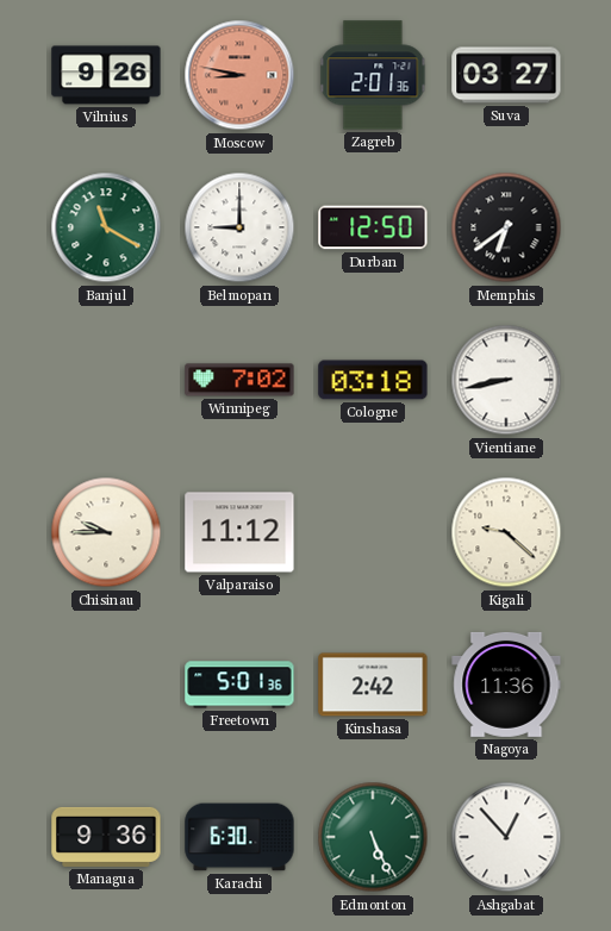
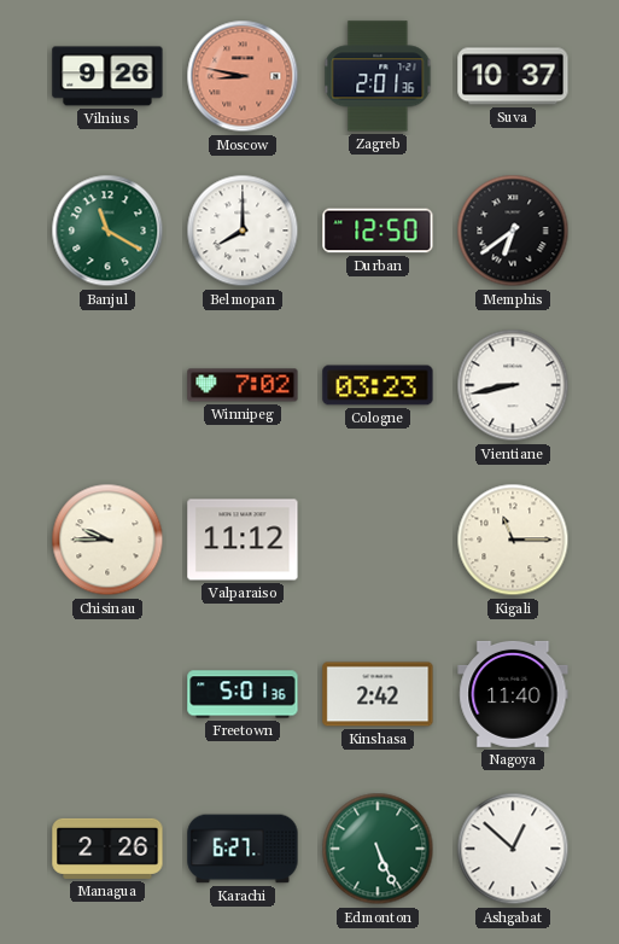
Suva: 03:27 -> 10:37 (513, 76)
Belmopan: 9:00 -> 8:00 (243, 231)
Cologne: 03:18 -> 03:23 (378, 385)
Kigali: 9:22 -> 11:15 (513, 540)
Nagoya: 11:36 -> 11:40 (513, 694)
Managua: 9:36 -> 2:26 (107, 849)
Karachi: 6:30 -> 6:27 (243, 849)
Ashgabat: 12:53 -> 12:52 (513, 849)
